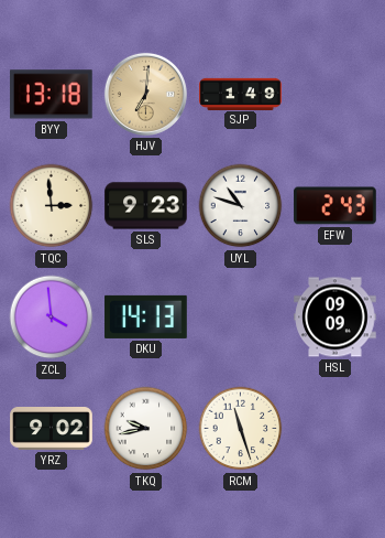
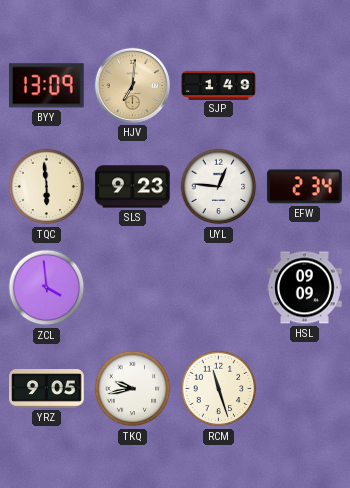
BYY: 13:18 -> 13:09 (46, 86)
TQC: 2:59 -> 5:59 (47, 187)
UYL: 10:48 -> 12:46 (219, 187)
EFW: 2:43 -> 2:34 (305, 187)
DKU: 14:13 -> none (146, 316)
YRZ: 9:02 -> 9:05 (47, 389)
